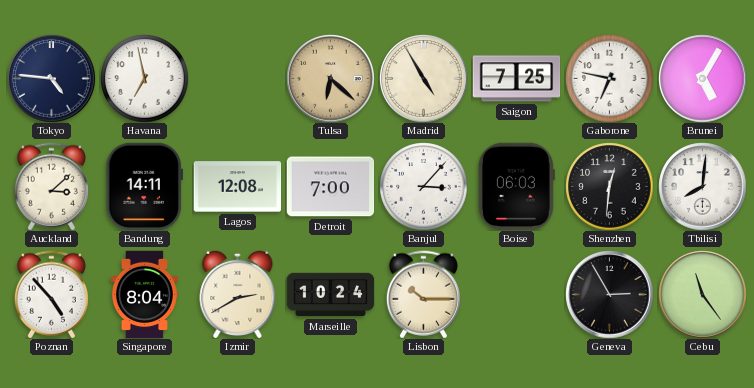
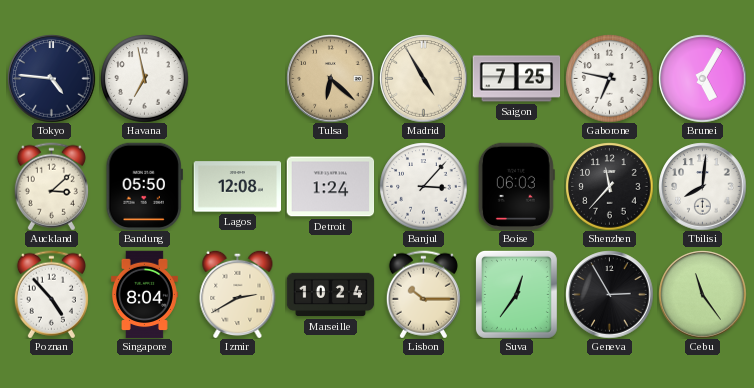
Bandung: 14:11 -> 05:50 (144, 186)
Detroit: 7:00 -> 1:24 (330, 187)
Shenzhen: 12:31 -> 11:37 (609, 186)
Suva: none -> 12:36 (516, 294)
